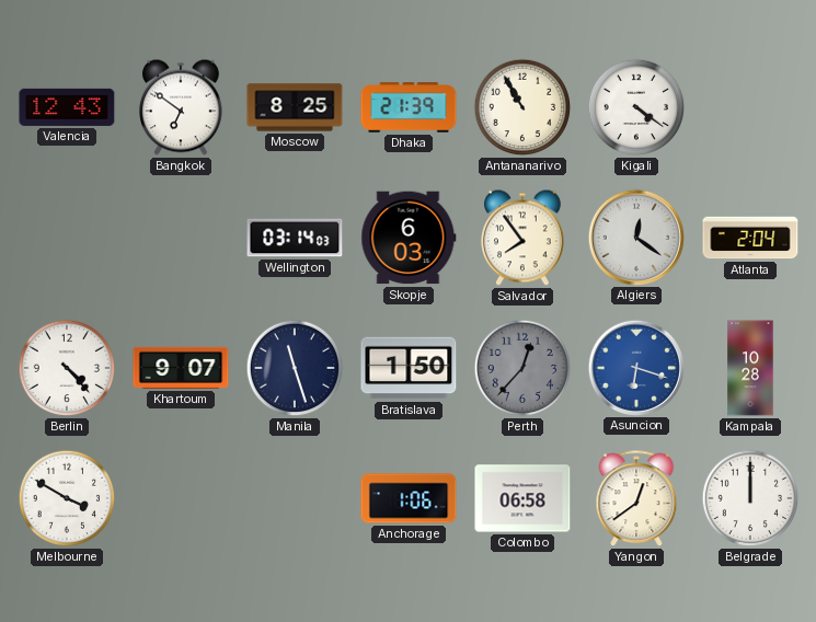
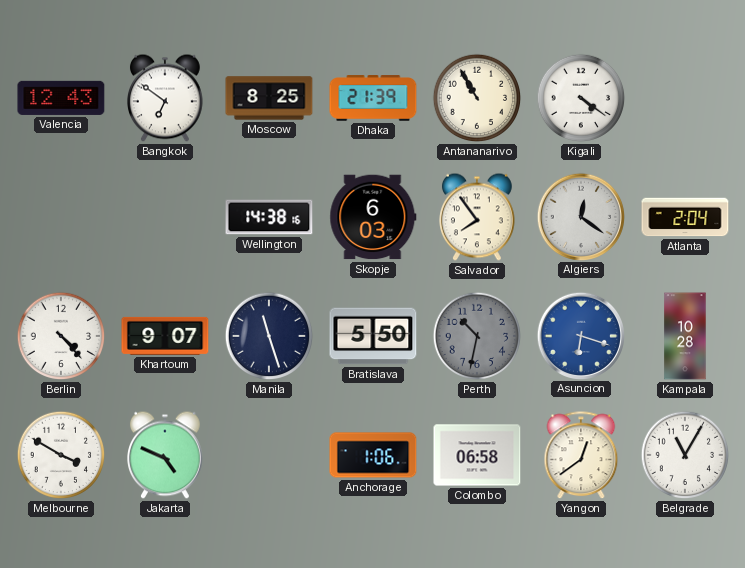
Wellington: 03:14 -> 14:38 (269, 217)
Bratislava: 1:50 -> 5:50 (373, 336)
Perth: 12:37 -> 10:32 (477, 336)
Jakarta: none -> 4:49 (166, 455)
Belgrade: 12:00 -> 11:05 (685, 455)
